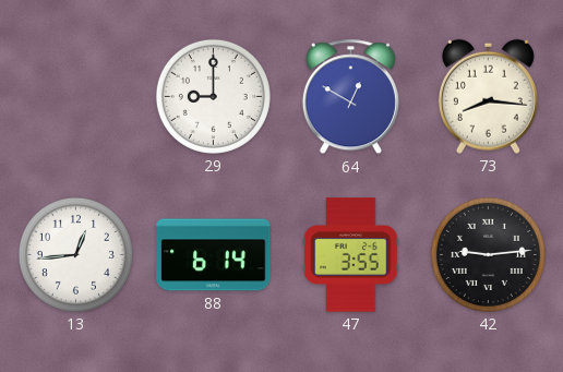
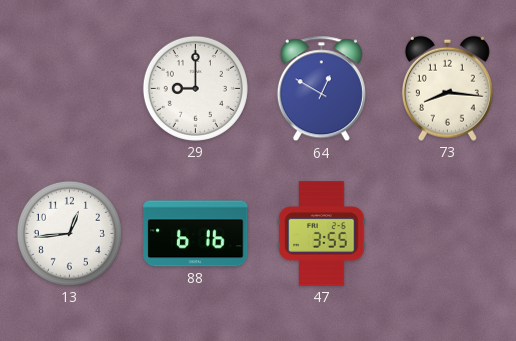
88: 6:14 -> 6:16 (196, 234)
42: 9:14 -> none (488, 254)
